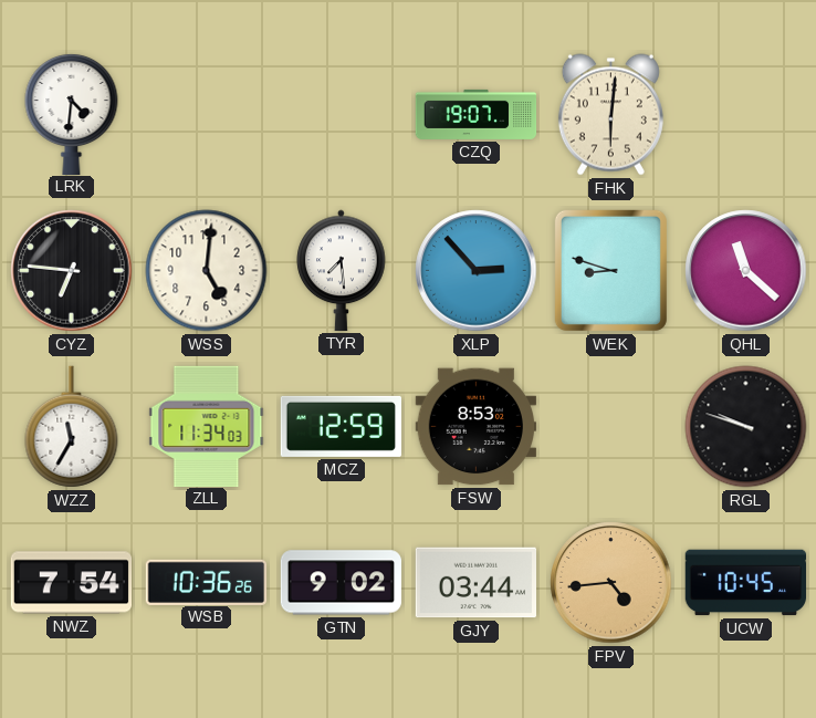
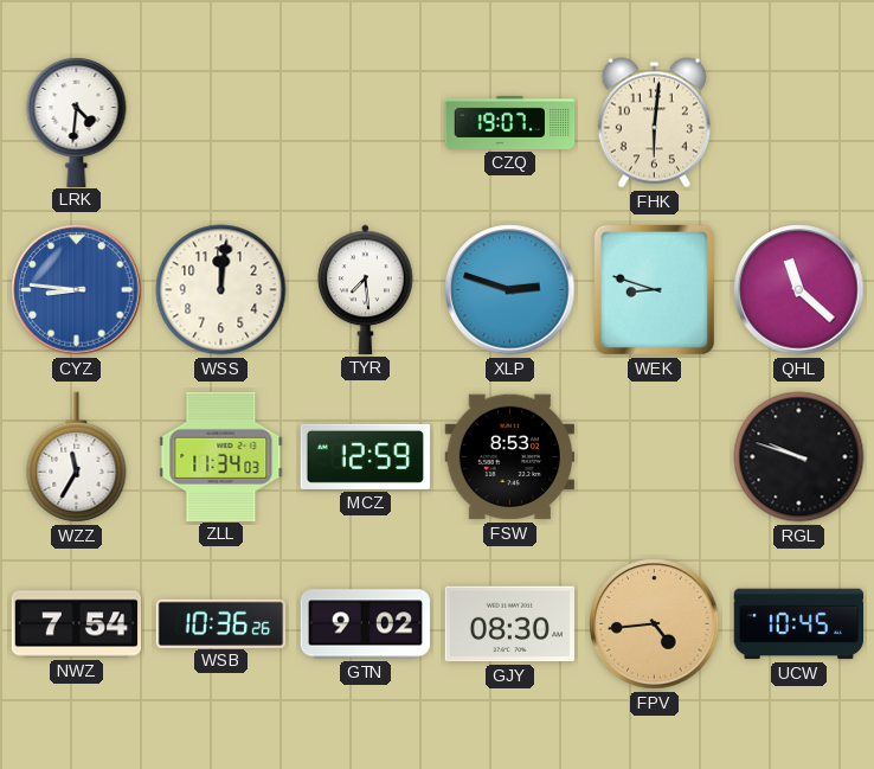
CYZ: 6:46 -> 8:46 (77, 290)
CYZ dial: black -> blue (77, 290)
WSS: 5:01 -> 12:01 (221, 290)
XLP: 2:53 -> 2:48 (510, 290)
GJY: 03:44 -> 08:30 (509, 624)
